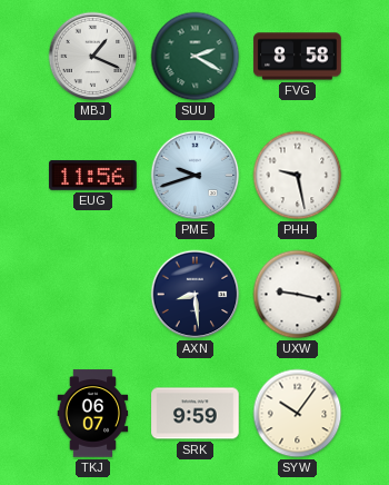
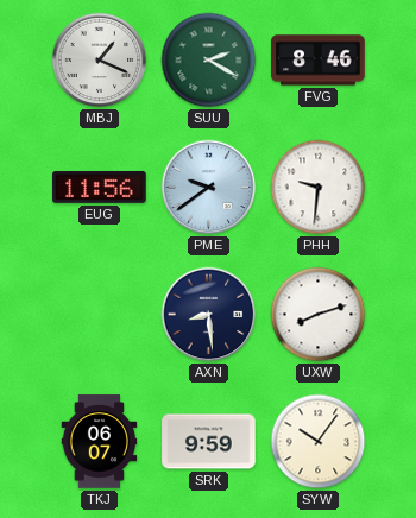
FVG: 8:58 -> 8:46 (319, 61)
PME: 9:42 -> 9:39 (209, 188)
PHH: 9:28 -> 9:31 (319, 188)
UXW: 9:17 -> 8:12 (319, 315)
